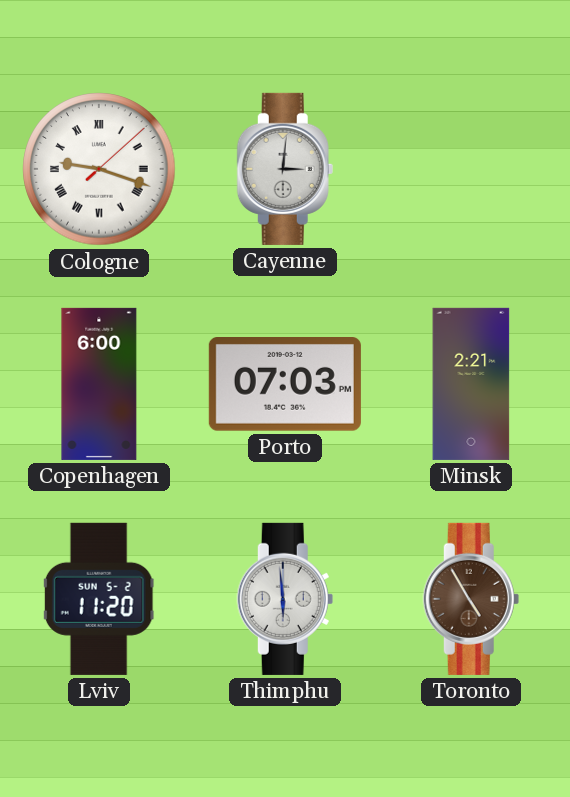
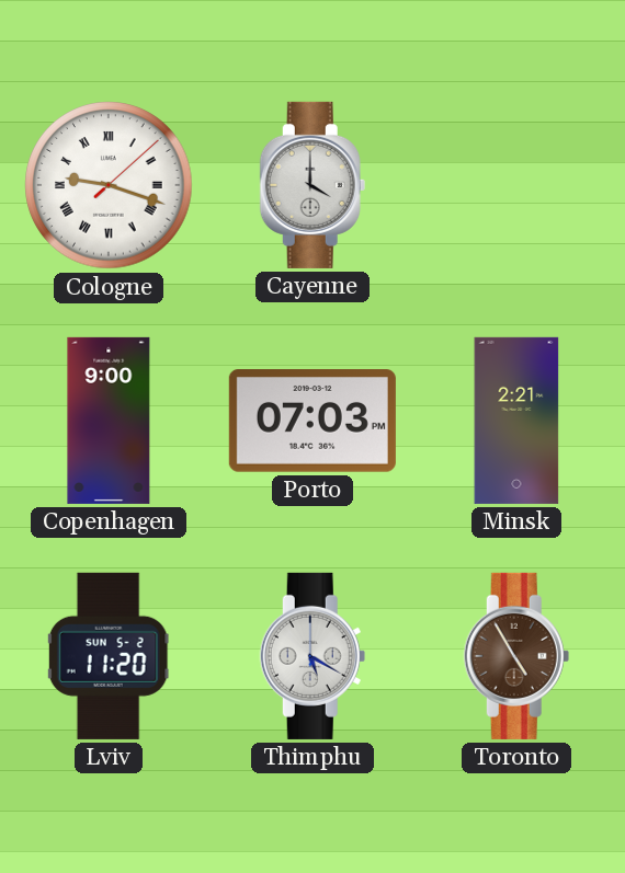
Cayenne: 3:01 -> 4:00 (312, 185)
Copenhagen: 6:00 -> 9:00 (109, 421)
Thimphu: 5:59 -> 5:20 (312, 656)
